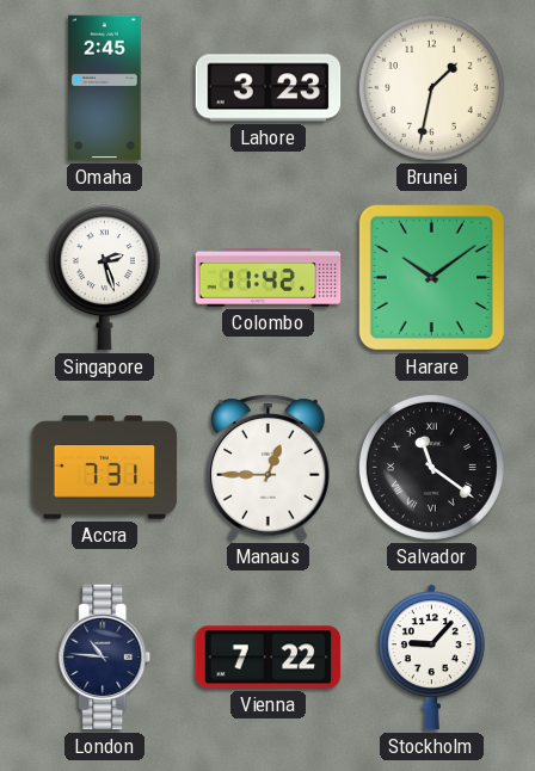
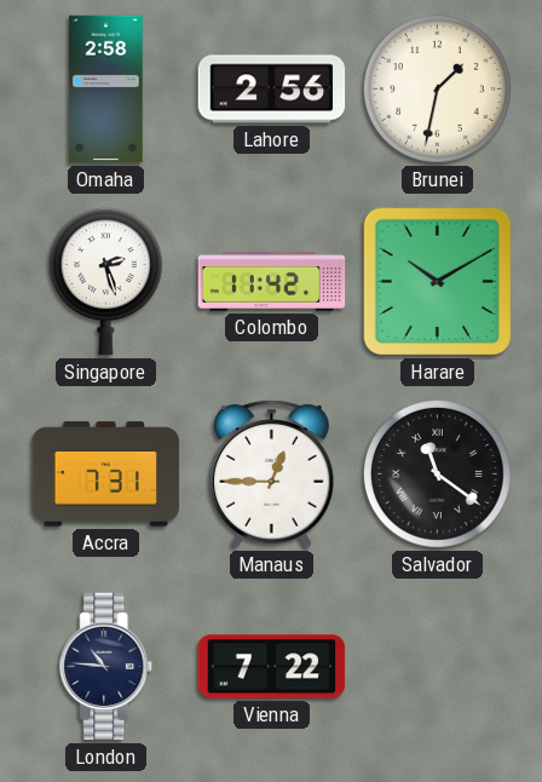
Omaha: 2:45 -> 2:58 (106, 90)
Lahore: 3:23 -> 2:56 (272, 90)
Harare: 10:09 -> 10:10 (437, 281)
Stockholm: 9:07 -> none (431, 658)
